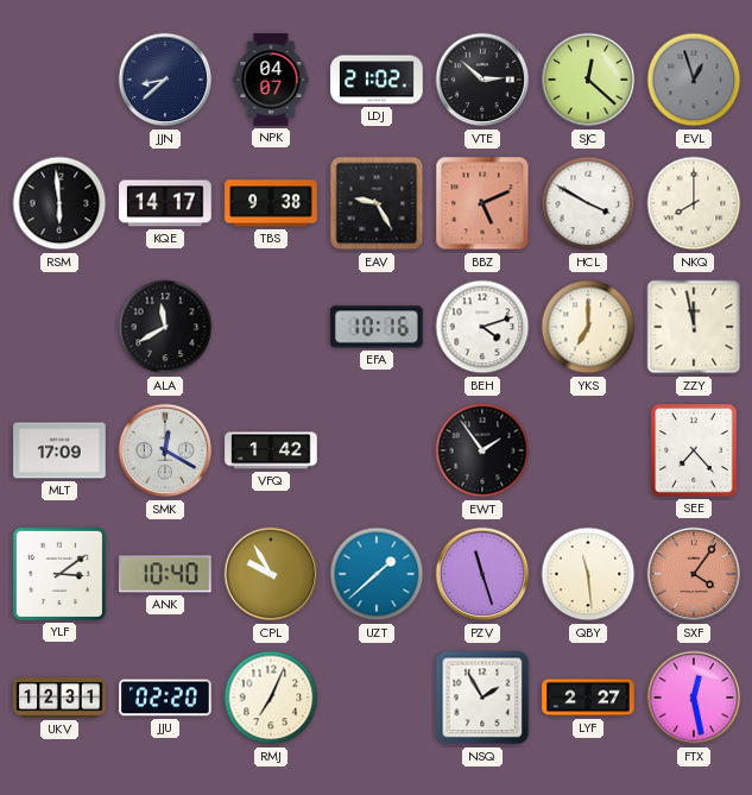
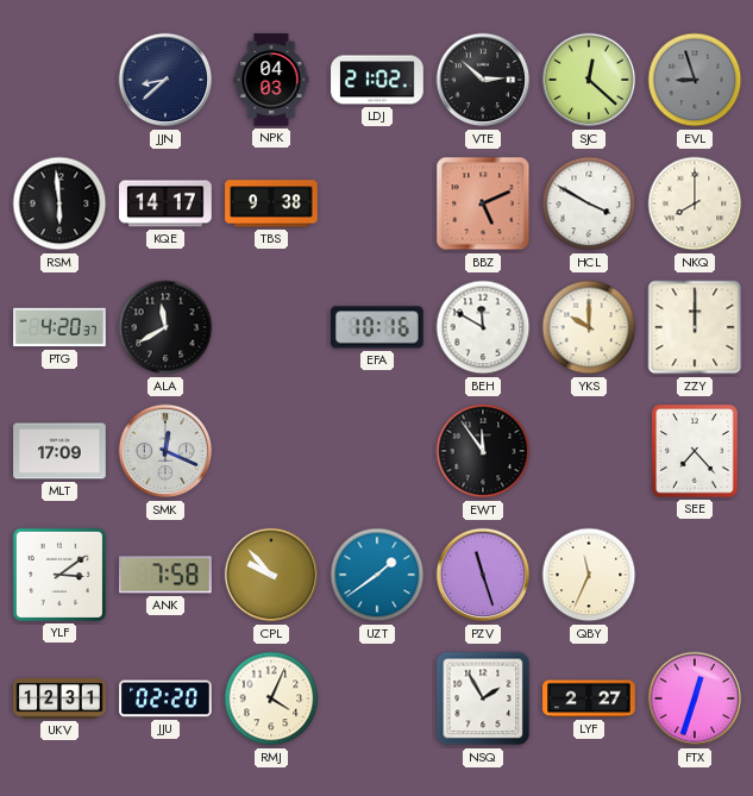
NPK: 04:07 -> 04:03 (271, 80)
EVL: 12:57 -> 8:57 (695, 80)
EAV: 9:25 -> none (377, 203)
PTG: none -> 4:20 (59, 327)
BEH: 4:12 -> 11:50 (483, 327)
YKS: 7:00 -> 10:00 (589, 327)
ZZY: 11:58 -> 12:00 (695, 327)
SMK: 12:20 -> 12:19 (165, 451)
VFQ: 1:42 -> none (271, 450)
EWT: 1:54 -> 11:54 (483, 451)
ANK: 10:40 -> 7:58 (167, 575)
CPL: 9:55 -> 9:53 (271, 575)
UZT: 1:38 -> 1:39 (377, 575)
QBY: 11:29 -> 11:34 (589, 575)
SXF: 4:06 -> none (694, 574)
RMJ: 7:04 -> 4:04 (271, 698)
FTX: 12:28 -> 12:33 (695, 698)
